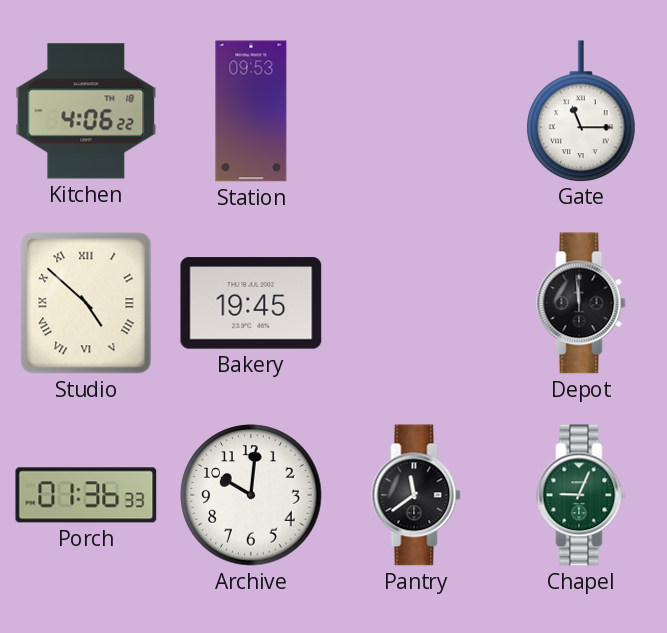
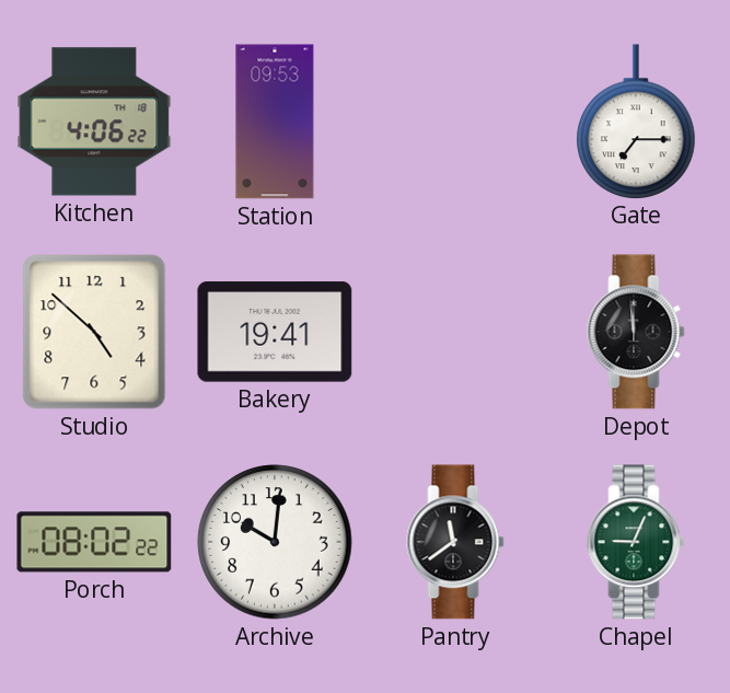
Gate: 11:15 -> 7:15 (636, 122)
Studio numerals: Roman -> Arabic (94, 332)
Bakery: 19:45 -> 19:41 (275, 332)
Porch: 01:36 -> 08:02 (94, 542)
